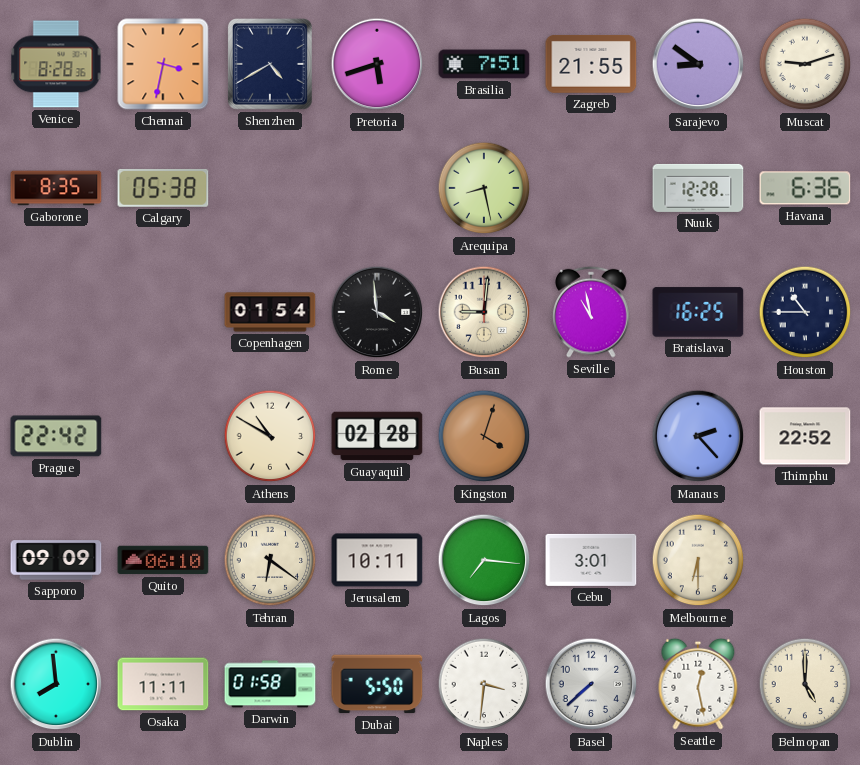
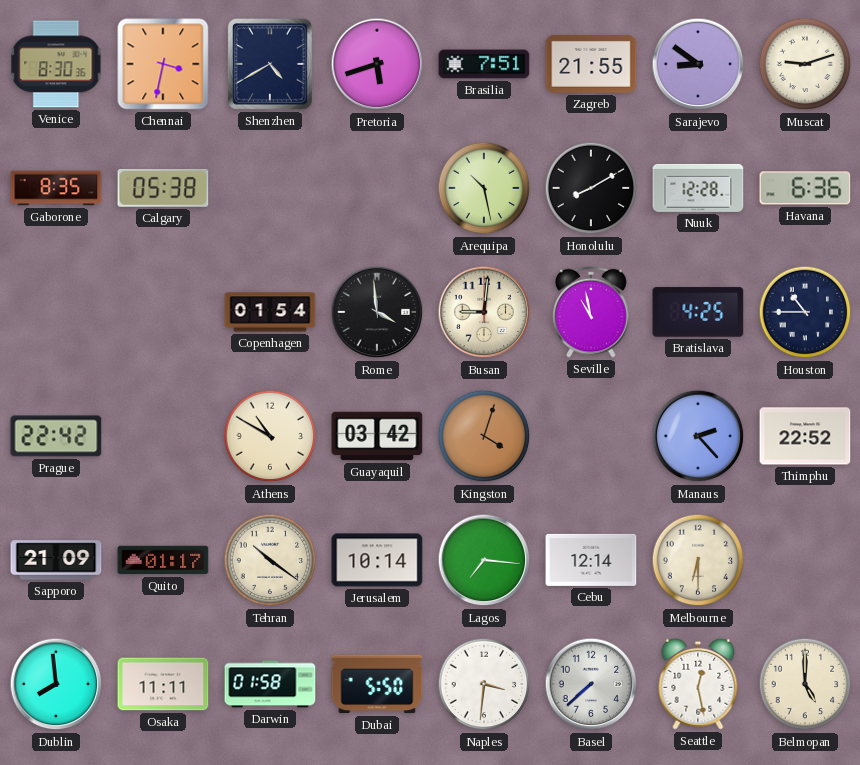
Venice: 8:28 -> 8:30 (56, 64)
Arequipa: 8:28 -> 10:28 (484, 188)
Honolulu: none -> 8:10 (591, 188)
Bratislava: 16:25 -> 4:25 (698, 312)
Guayaquil: 02:28 -> 03:42 (377, 436)
Sapporo: 09:09 -> 21:09 (56, 560)
Quito: 06:10 -> 01:17 (163, 560)
Tehran: 6:21 -> 10:21 (270, 560)
Jerusalem: 10:11 -> 10:14 (377, 560)
Cebu: 3:01 -> 12:14 (591, 560)
